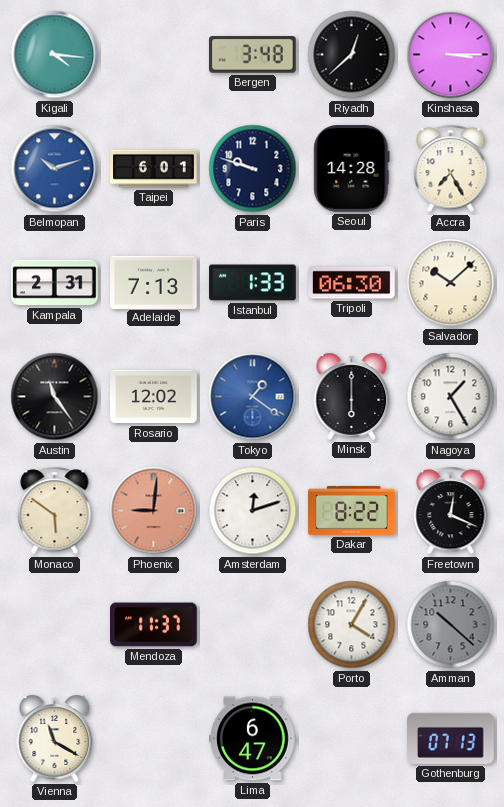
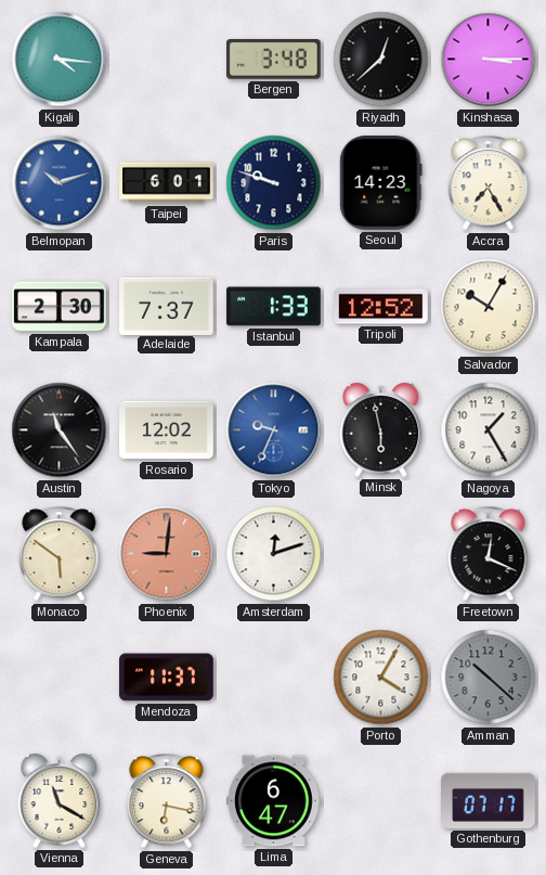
Seoul: 14:28 -> 14:23 (381, 183)
Kampala: 2:31 -> 2:30 (60, 307)
Adelaide: 7:13 -> 7:37 (167, 306)
Tripoli: 06:30 -> 12:52 (381, 307)
Salvador: 10:08 -> 10:05 (489, 307)
Tokyo: 1:21 -> 9:34 (274, 430)
Minsk: 6:00 -> 5:58 (381, 429)
Dakar: 8:22 -> none (352, 510)
Geneva: none -> 6:17 (167, 801)
Gothenburg: 07:13 -> 07:17 (489, 800)
